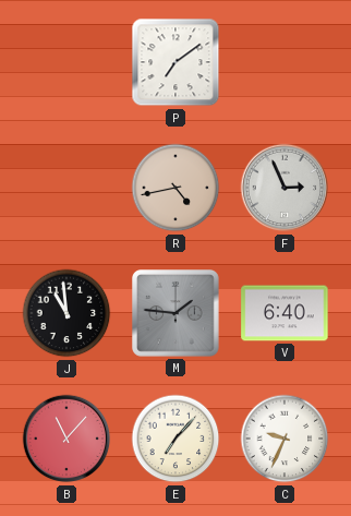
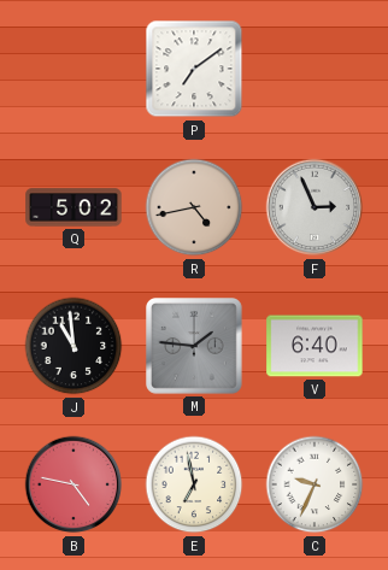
Q: none -> 5:02 (74, 207)
B: 11:07 -> 4:47 (74, 484)
E: 7:07 -> 6:58 (194, 484)
